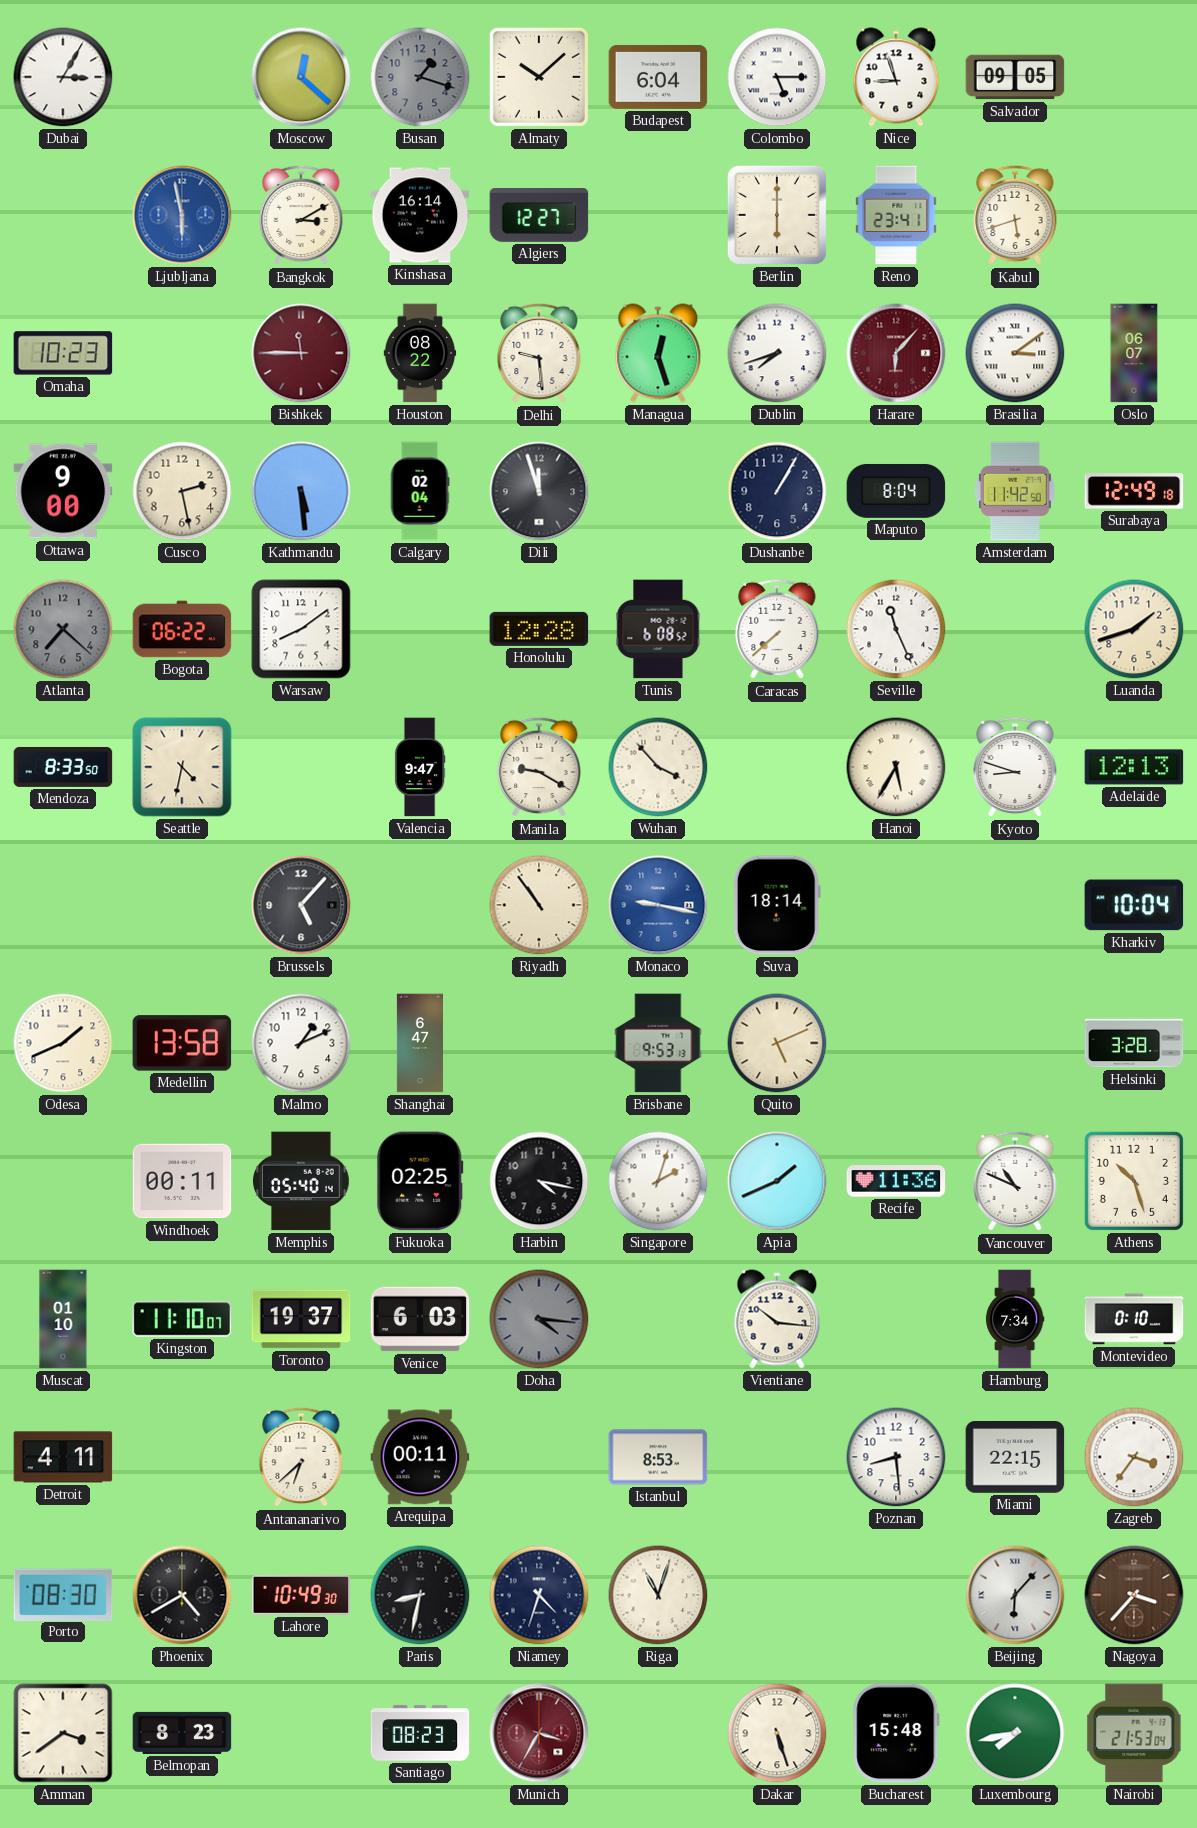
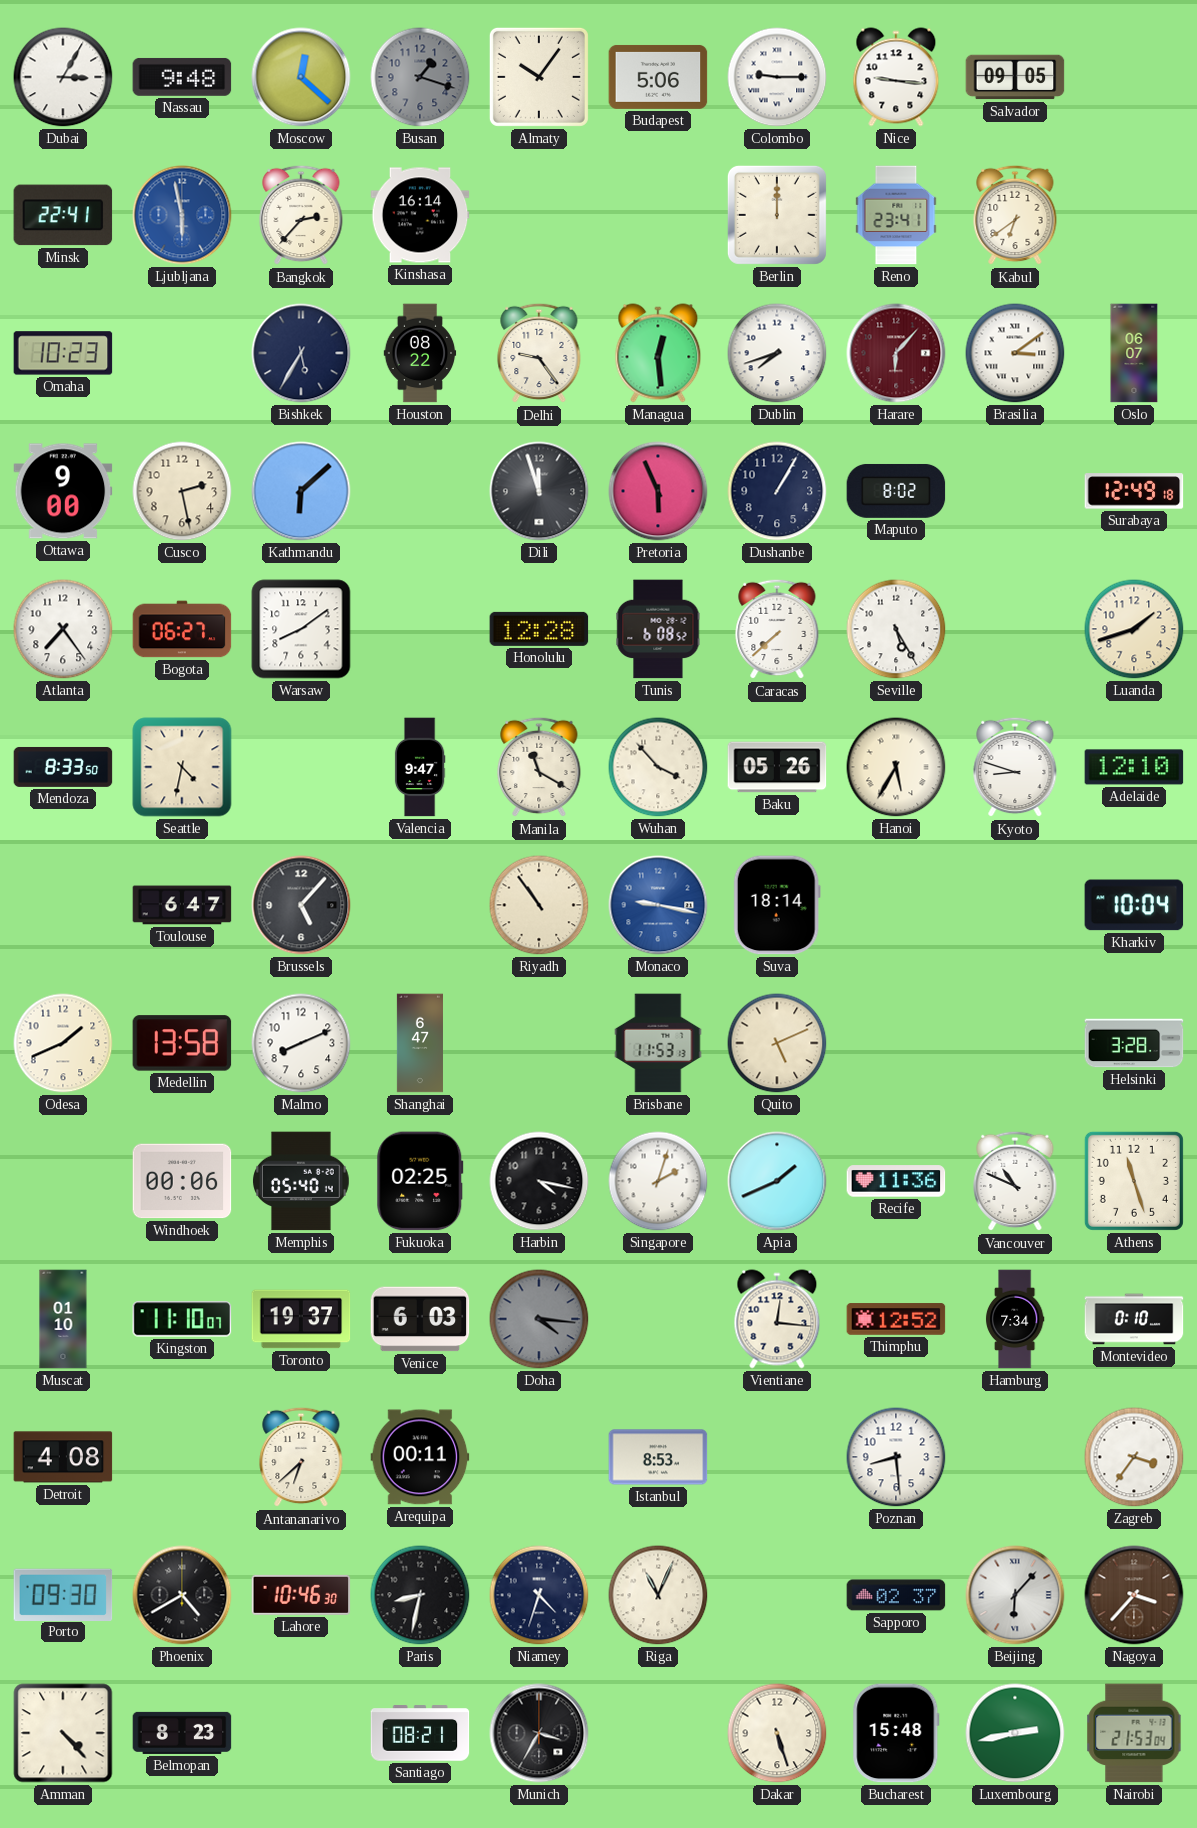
Nassau: none -> 9:48 (182, 77)
Almaty: 10:08 -> 10:06 (539, 77)
Budapest: 6:04 -> 5:06 (658, 77)
Colombo: 5:15 -> 9:15 (777, 77)
Nice: 8:57 -> 9:16 (896, 77)
Minsk: none -> 22:41 (63, 215)
Bangkok: 3:10 -> 2:37 (301, 215)
Algiers: 12:27 -> none (539, 216)
Berlin: 6:00 -> 12:00 (777, 215)
Kabul: 5:42 -> 6:39 (1015, 215)
Bishkek: 11:45 -> 5:35 (301, 353)
Bishkek dial: burgundy -> navy (301, 353)
Delhi: 9:29 -> 9:24 (539, 353)
Managua: 12:27 -> 12:29 (658, 353)
Kathmandu: 5:29 -> 6:08 (301, 491)
Calgary: 02:04 -> none (420, 491)
Pretoria: none -> 5:56 (658, 491)
Maputo: 8:04 -> 8:02 (896, 491)
Amsterdam: 11:42 -> none (1015, 491)
Atlanta: 7:22 -> 7:24 (63, 629)
Atlanta dial: grey -> white (63, 629)
Bogota: 06:22 -> 06:27 (182, 629)
Seville: 11:26 -> 5:25 (896, 629)
Manila: 9:20 -> 11:20 (539, 767)
Baku: none -> 05:26 (777, 767)
Adelaide: 12:13 -> 12:10 (1134, 767)
Toulouse: none -> 6:47 (182, 905)
Malmo: 1:11 -> 8:11 (301, 1043)
Brisbane: 9:53 -> 11:53 (658, 1043)
Windhoek: 00:11 -> 00:06 (182, 1181)
Athens: 10:27 -> 11:27 (1134, 1181)
Vientiane: 10:16 -> 12:16 (777, 1319)
Thimphu: none -> 12:52 (896, 1319)
Detroit: 4:11 -> 4:08 (63, 1457)
Miami: 22:15 -> none (1015, 1458)
Porto: 08:30 -> 09:30 (63, 1594)
Lahore: 10:49 -> 10:46 (301, 1595)
Riga: 11:03 -> 11:04 (658, 1595)
Sapporo: none -> 02:37 (896, 1595)
Amman: 3:39 -> 4:23 (63, 1733)
Santiago: 08:23 -> 08:21 (420, 1733)
Munich dial: burgundy -> black (539, 1733)
Luxembourg: 7:43 -> 2:43 (1015, 1733)
